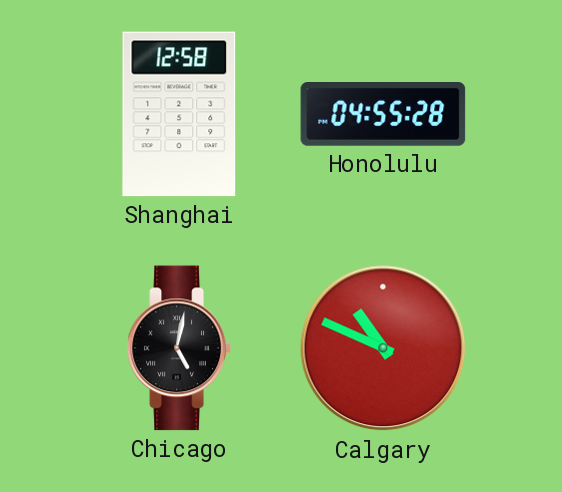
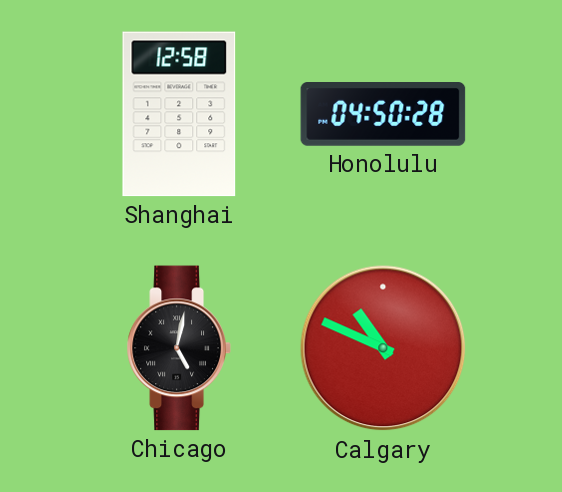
Honolulu: 04:55 -> 04:50 (383, 115)
